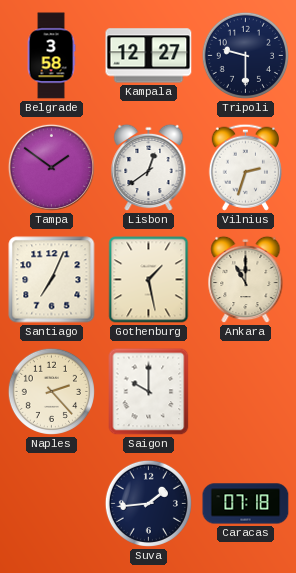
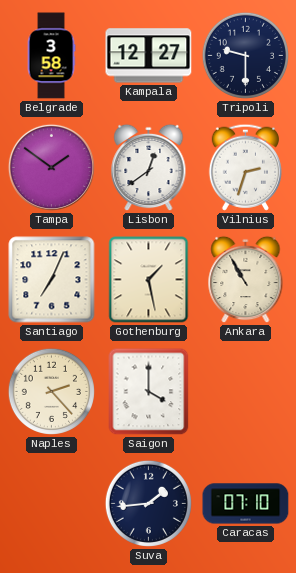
Ankara: 11:00 -> 10:55 (246, 280)
Saigon: 10:00 -> 4:00 (149, 392)
Caracas: 07:18 -> 07:10 (246, 504)
